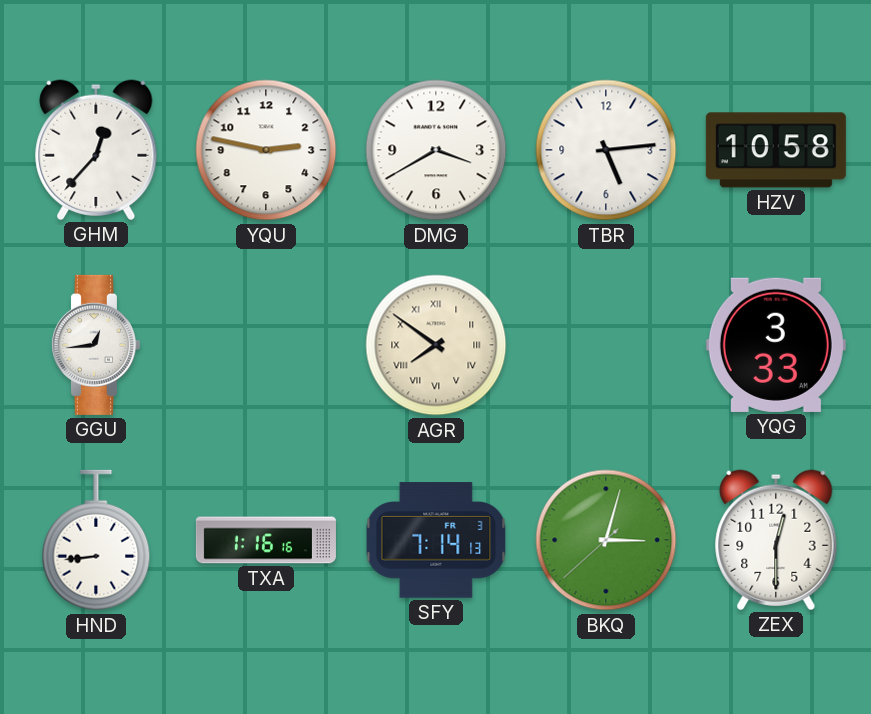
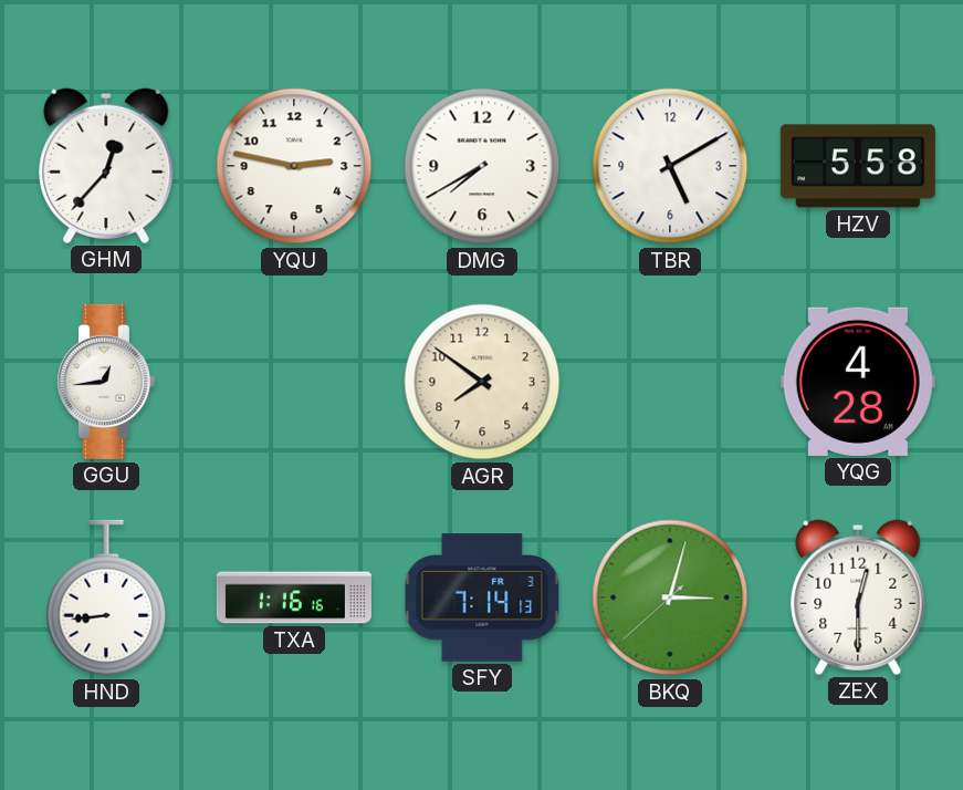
DMG: 3:40 -> 7:40 (482, 166)
TBR: 5:14 -> 5:10 (670, 166)
HZV: 10:58 -> 5:58 (858, 166)
AGR numerals: Roman -> Arabic (482, 382)
YQG: 3:33 -> 4:28 (858, 382)
